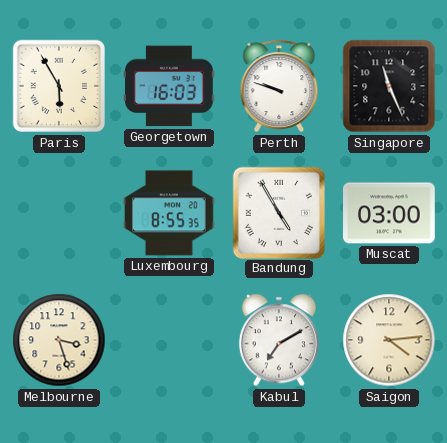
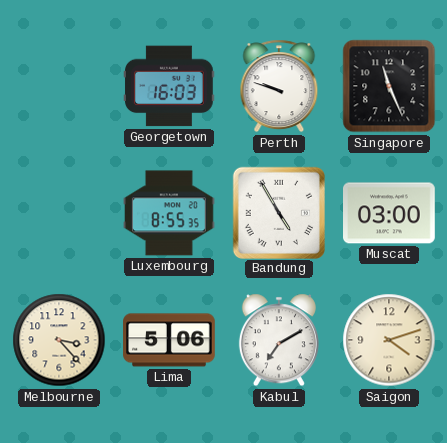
Paris: 5:55 -> none (59, 86)
Melbourne: 3:27 -> 3:23 (59, 340)
Lima: none -> 5:06 (169, 340)
Saigon: 4:14 -> 4:12 (389, 340)
